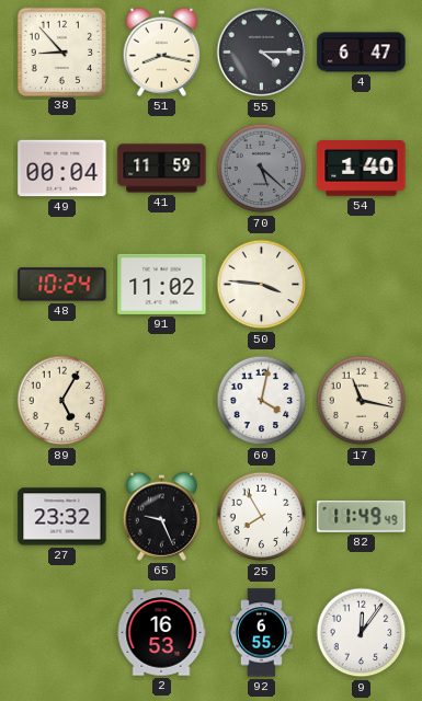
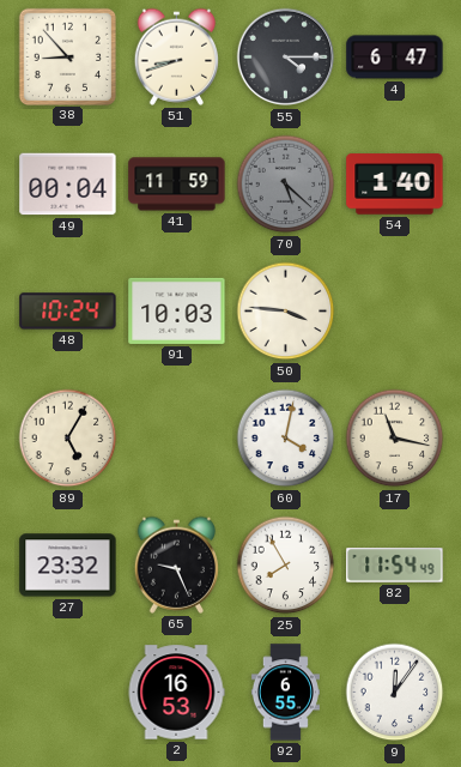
51: 8:17 -> 8:42 (177, 56)
91: 11:02 -> 10:03 (177, 310)
82: 11:49 -> 11:54 (395, 566)
